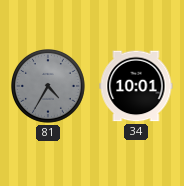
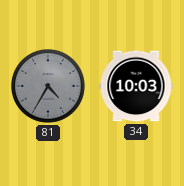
34: 10:01 -> 10:03 (136, 86)
